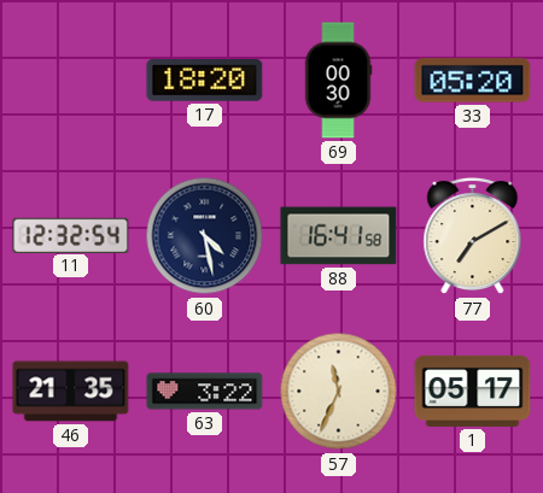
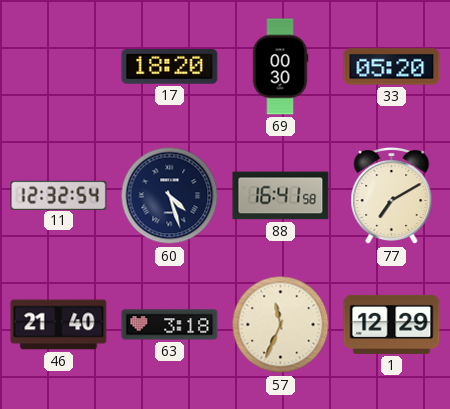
60: 4:28 -> 4:27 (170, 196)
46: 21:35 -> 21:40 (59, 325)
63: 3:22 -> 3:18 (170, 325)
1: 05:17 -> 12:29 (392, 324)
